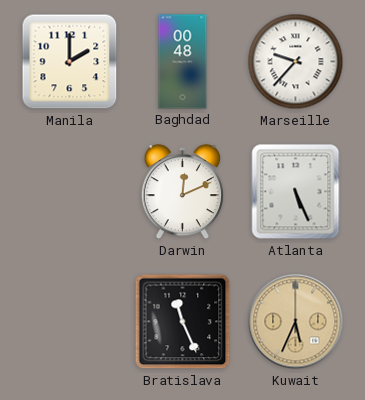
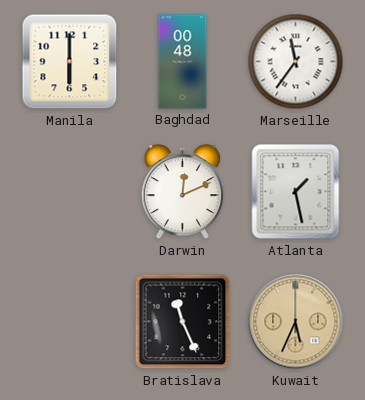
Manila: 2:00 -> 6:00 (70, 62)
Marseille: 9:37 -> 11:36 (296, 62)
Atlanta: 5:26 -> 1:28 (296, 192)
